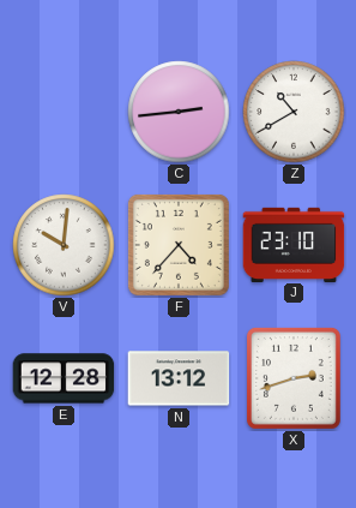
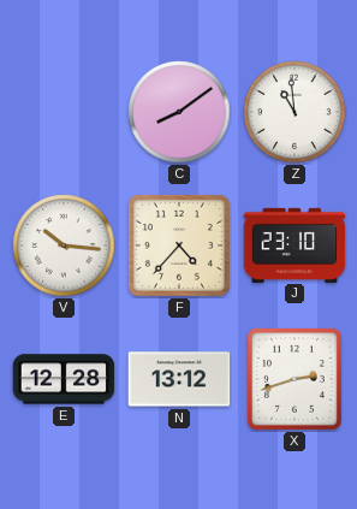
C: 2:44 -> 8:09 (179, 112)
Z: 10:40 -> 10:59 (294, 112)
V: 10:01 -> 10:16 (64, 245)
